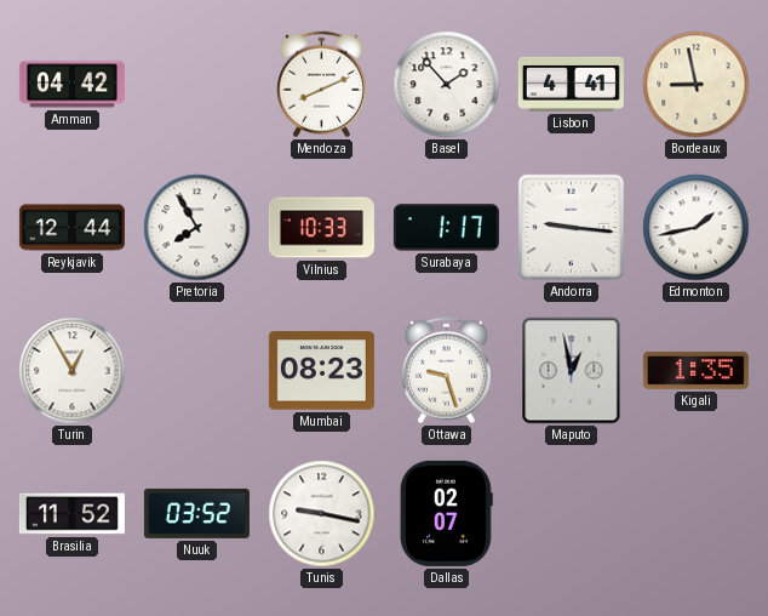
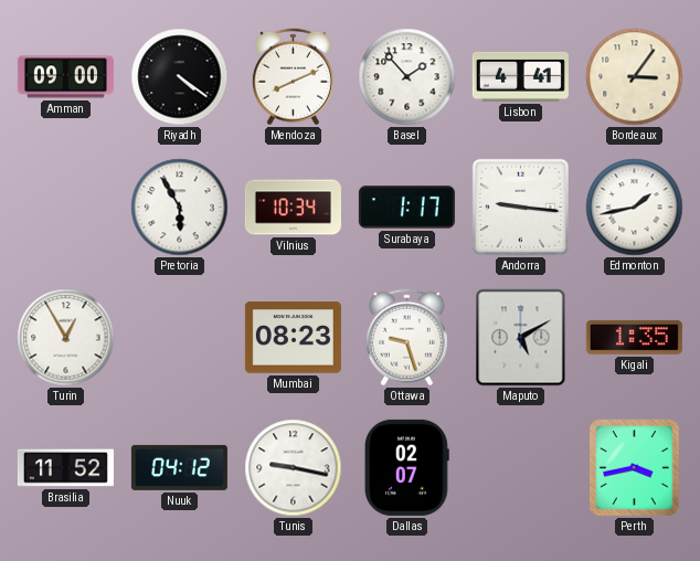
Amman: 04:42 -> 09:00 (65, 77)
Riyadh: none -> 4:21 (180, 77)
Bordeaux: 8:58 -> 3:06 (635, 77)
Reykjavik: 12:44 -> none (71, 228)
Pretoria: 7:55 -> 5:55 (180, 208)
Vilnius: 10:33 -> 10:34 (293, 208)
Maputo: 12:58 -> 5:10 (521, 338)
Nuuk: 03:52 -> 04:12 (179, 467)
Perth: none -> 3:43 (635, 468)
